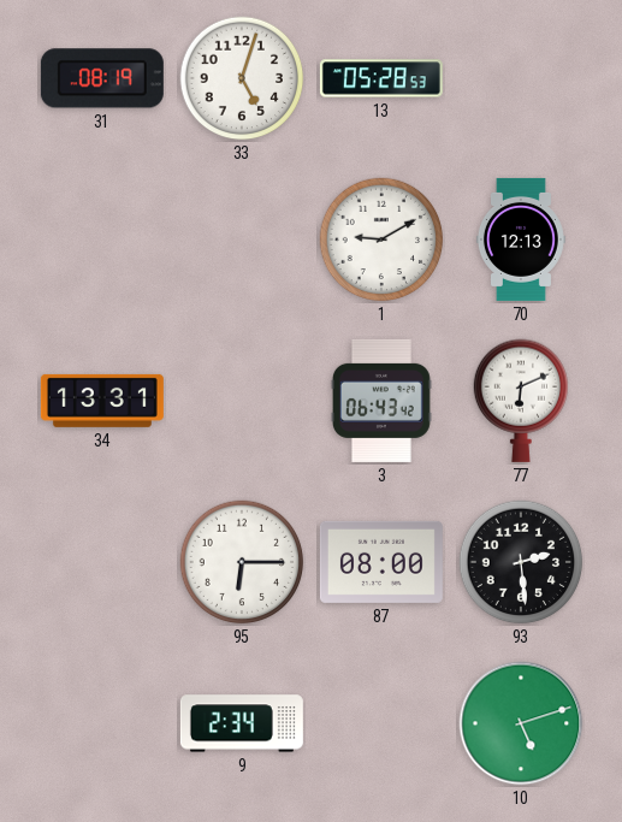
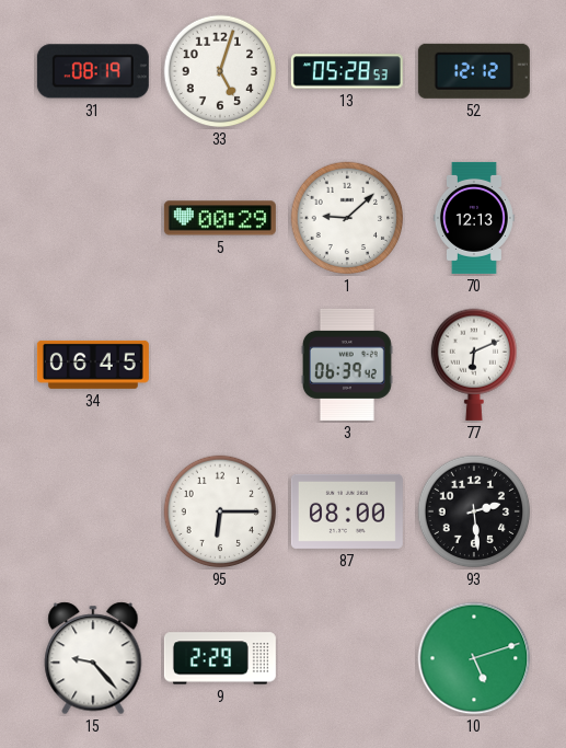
52: none -> 12:12 (474, 71)
5: none -> 00:29 (220, 218)
1: 9:10 -> 9:08 (347, 218)
34: 13:31 -> 06:45 (93, 365)
3: 06:43 -> 06:39 (347, 365)
15: none -> 9:23 (93, 658)
9: 2:34 -> 2:29 (220, 658)
